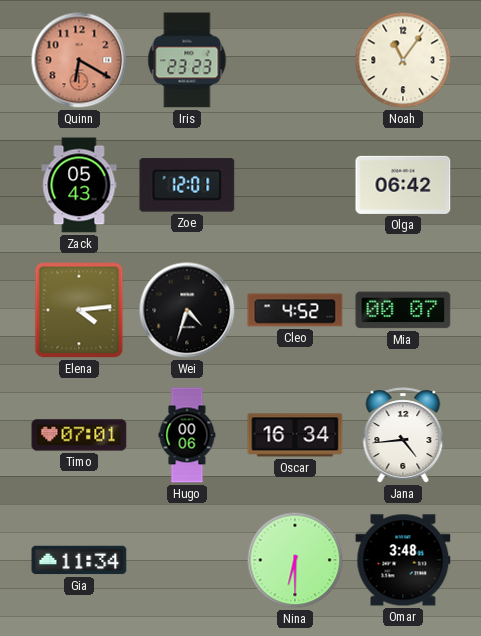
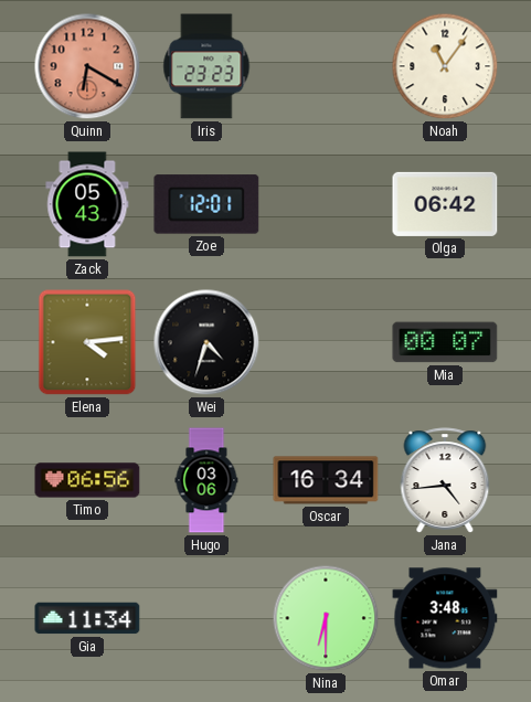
Cleo: 4:52 -> none (295, 310)
Timo: 07:01 -> 06:56 (87, 480)
Hugo: 00:06 -> 03:06 (206, 480)
